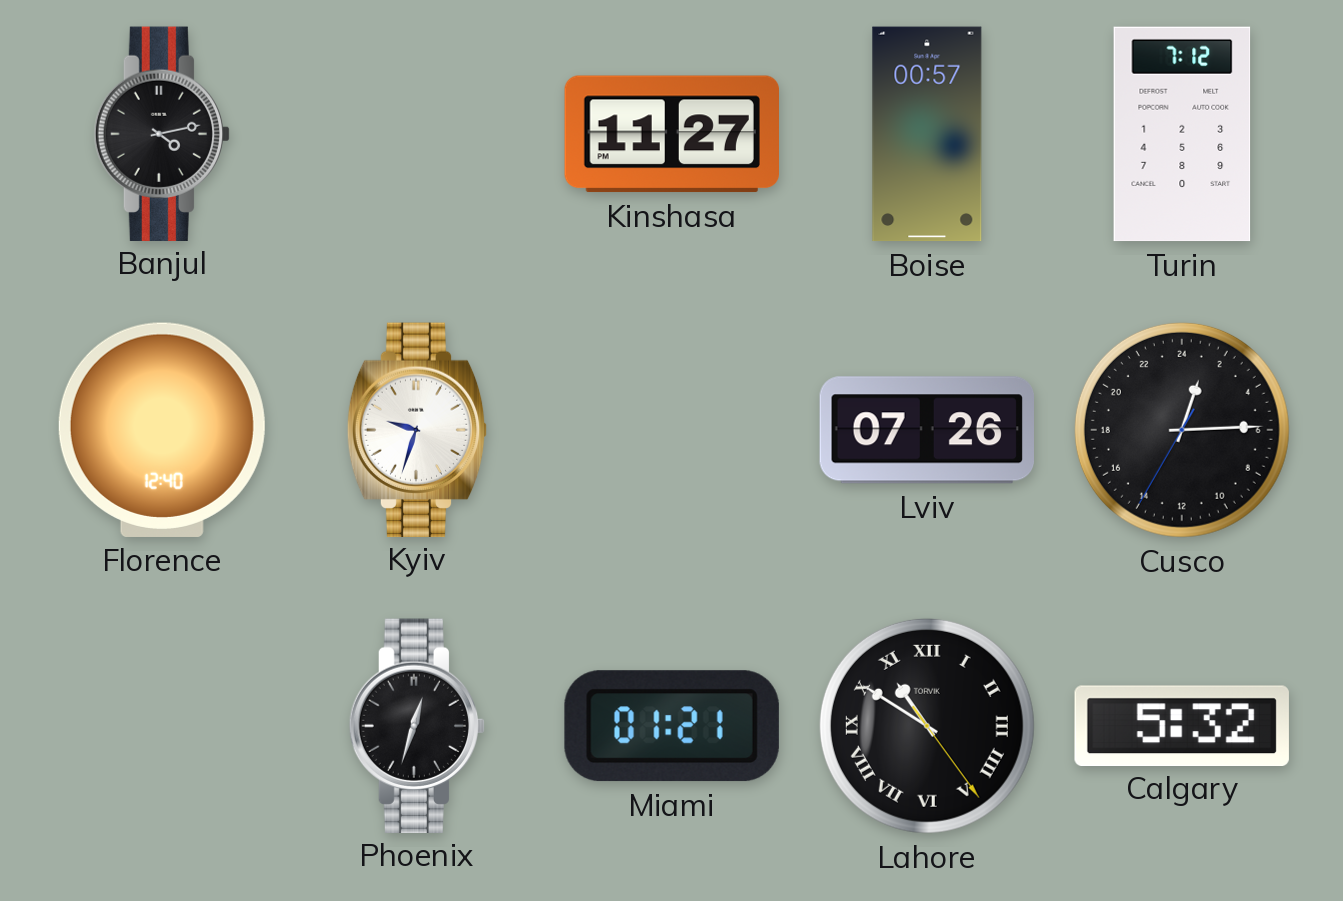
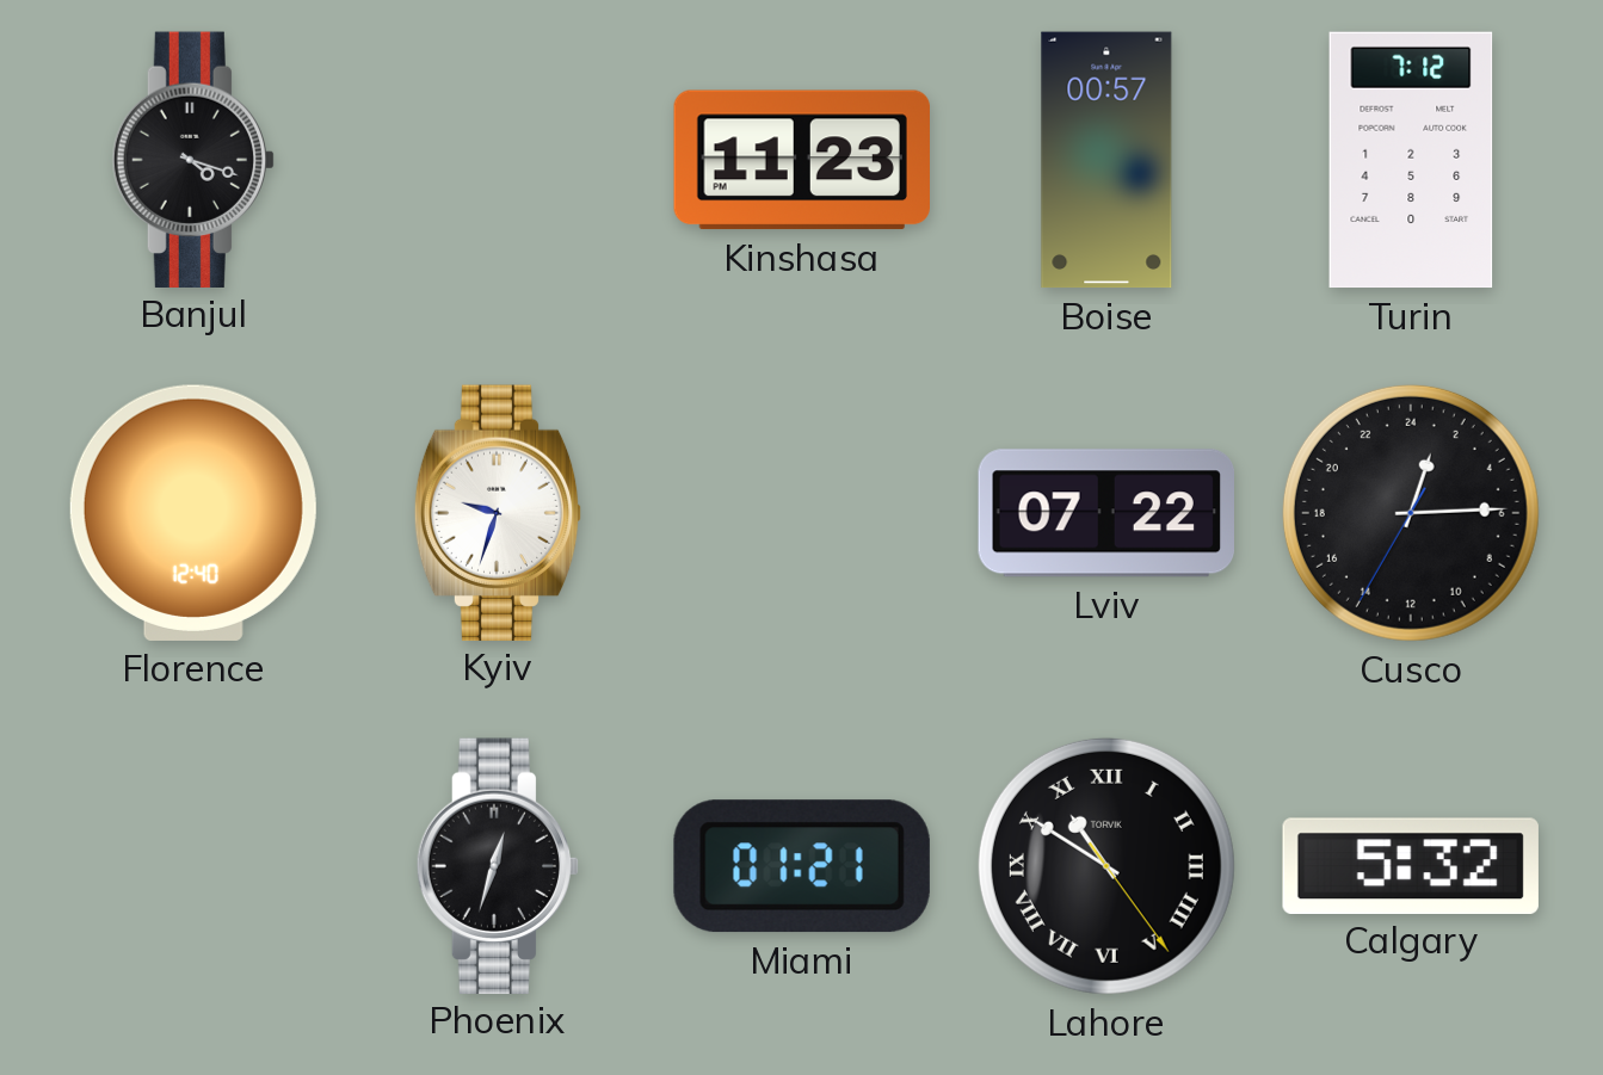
Banjul: 4:13 -> 4:18 (192, 159)
Kinshasa: 11:27 -> 11:23 (801, 160)
Lviv: 07:26 -> 07:22 (1105, 513)
